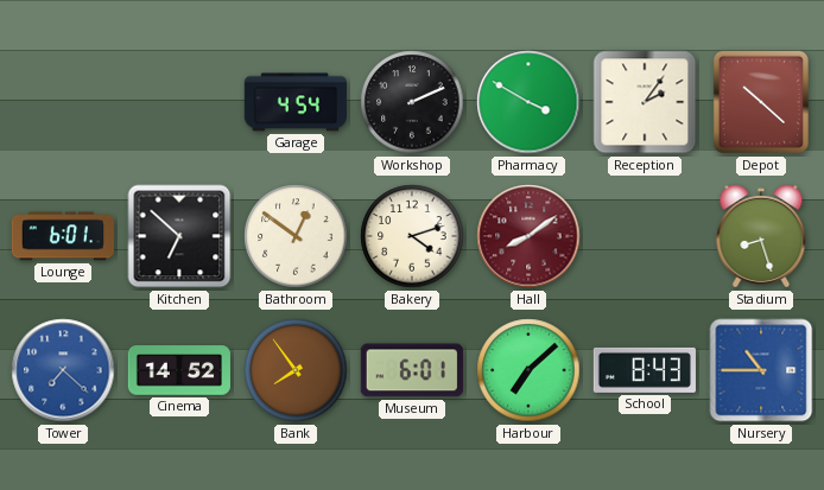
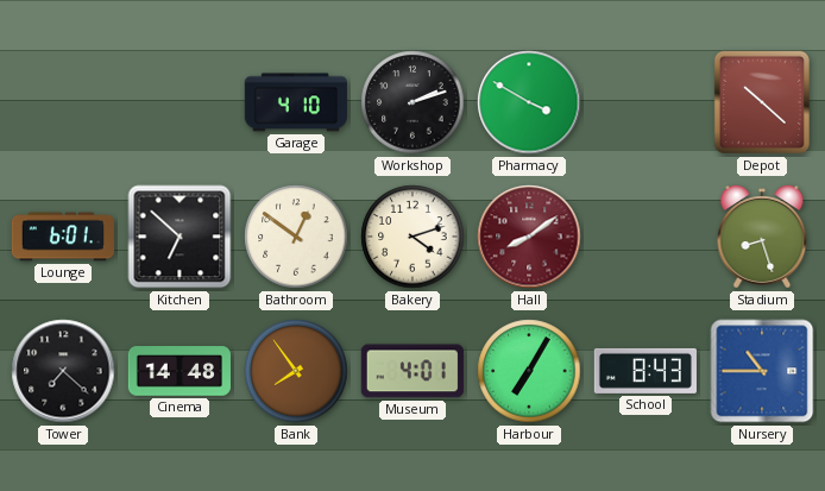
Garage: 4:54 -> 4:10 (296, 102)
Workshop: 2:11 -> 2:12 (413, 102)
Reception: 2:06 -> none (645, 102)
Tower dial: blue -> black (63, 371)
Cinema: 14:52 -> 14:48 (180, 371)
Museum: 6:01 -> 4:01 (413, 371)
Harbour: 7:08 -> 7:05 (529, 371)
